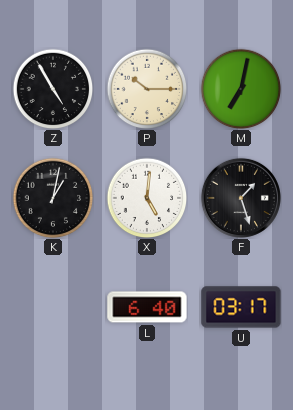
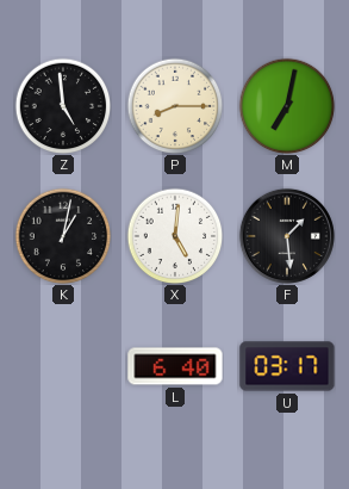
Z: 4:55 -> 4:59 (63, 106)
P: 10:15 -> 8:15 (175, 106)
F: 1:27 -> 1:29 (287, 236)
